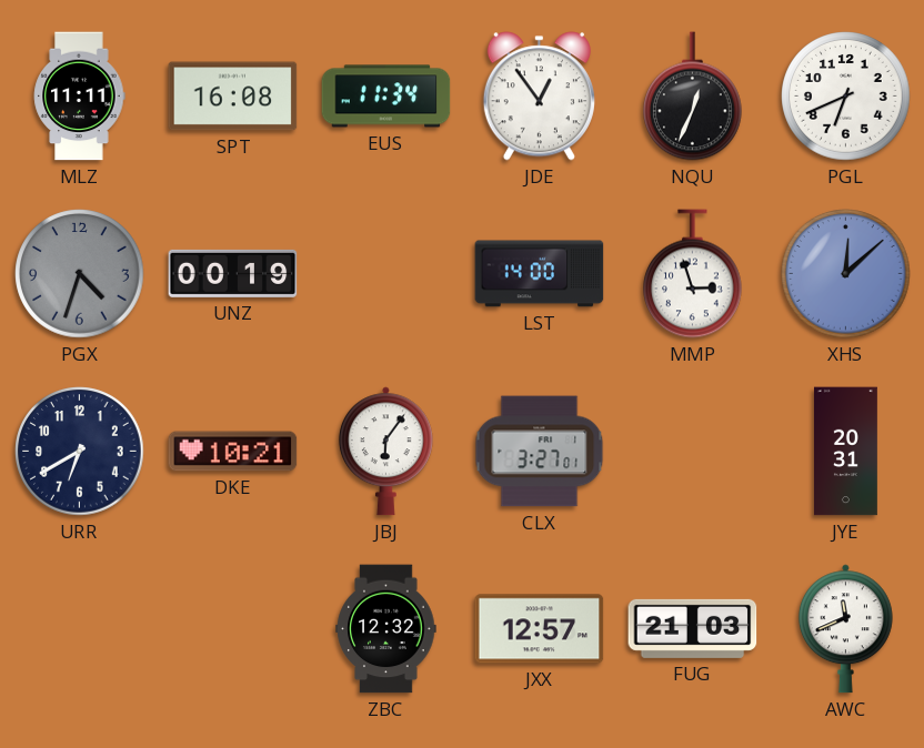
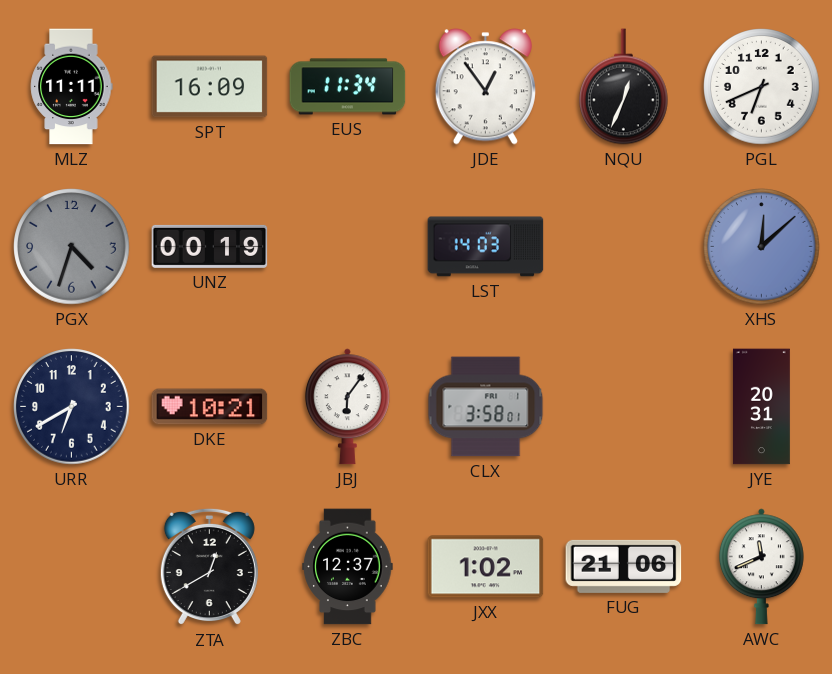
SPT: 16:08 -> 16:09 (210, 87)
LST: 14:00 -> 14:03 (486, 247)
MMP: 2:57 -> none (693, 274)
CLX: 3:27 -> 3:58 (486, 407)
ZTA: none -> 12:40 (209, 567)
ZBC: 12:32 -> 12:37 (348, 567)
JXX: 12:57 -> 1:02 (486, 567)
FUG: 21:03 -> 21:06 (624, 566)
